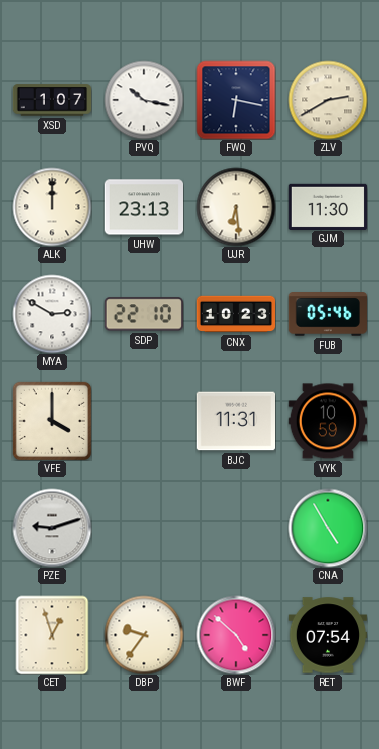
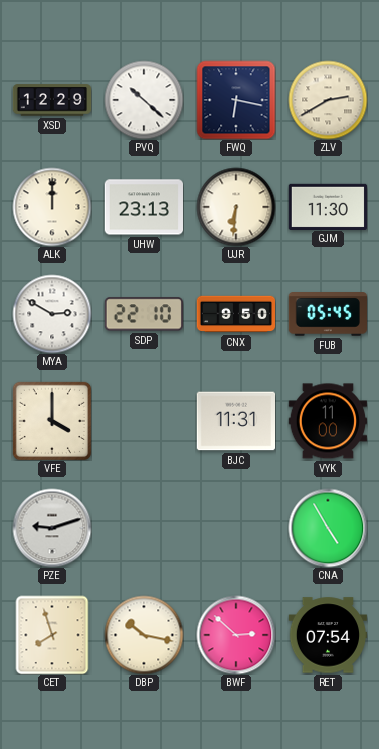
XSD: 1:07 -> 12:29 (52, 100)
PVQ: 10:17 -> 10:22 (144, 100)
UJR: 6:29 -> 6:31 (236, 207)
CNX: 10:23 -> 9:50 (236, 314)
FUB: 05:46 -> 05:45 (327, 314)
VYK: 10:59 -> 11:00 (327, 421)
CET: 12:57 -> 7:57 (52, 635)
DBP: 9:36 -> 10:17 (144, 635)
BWF: 4:52 -> 2:52 (236, 635)
